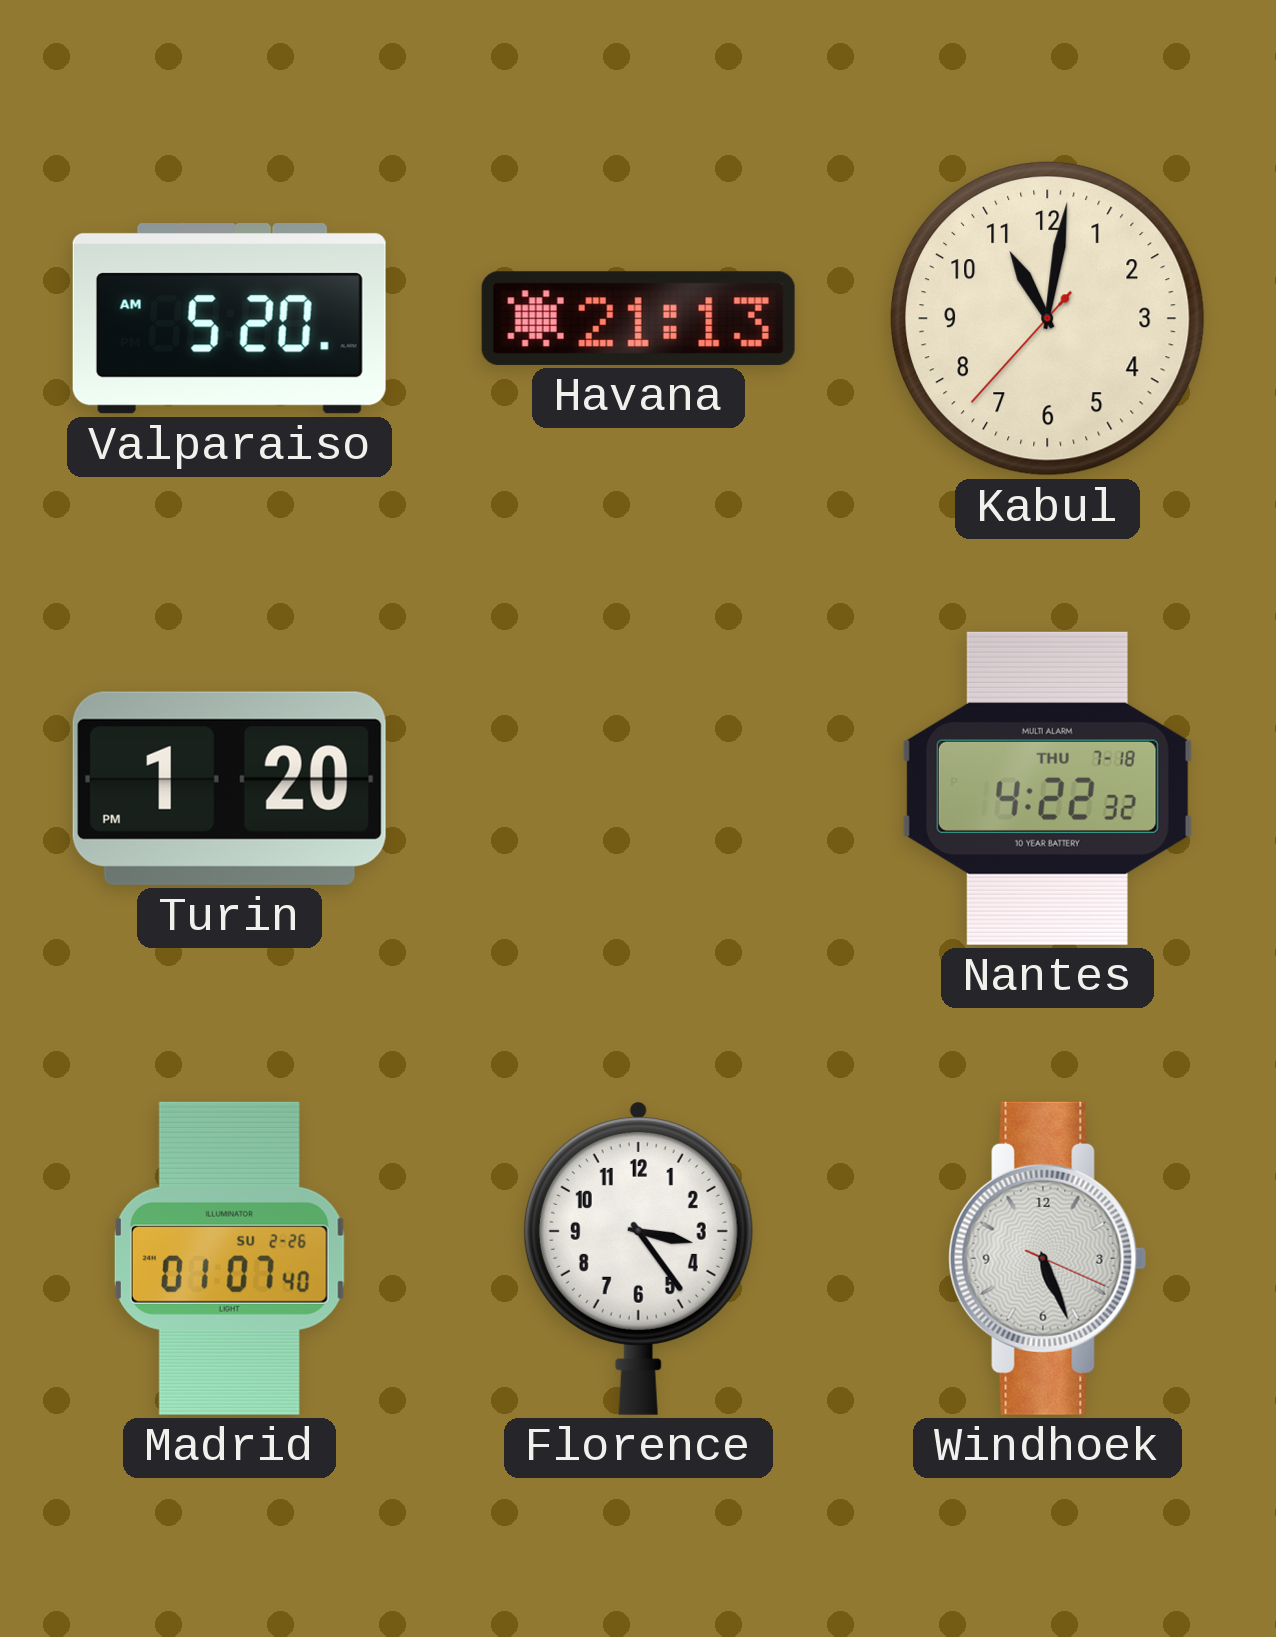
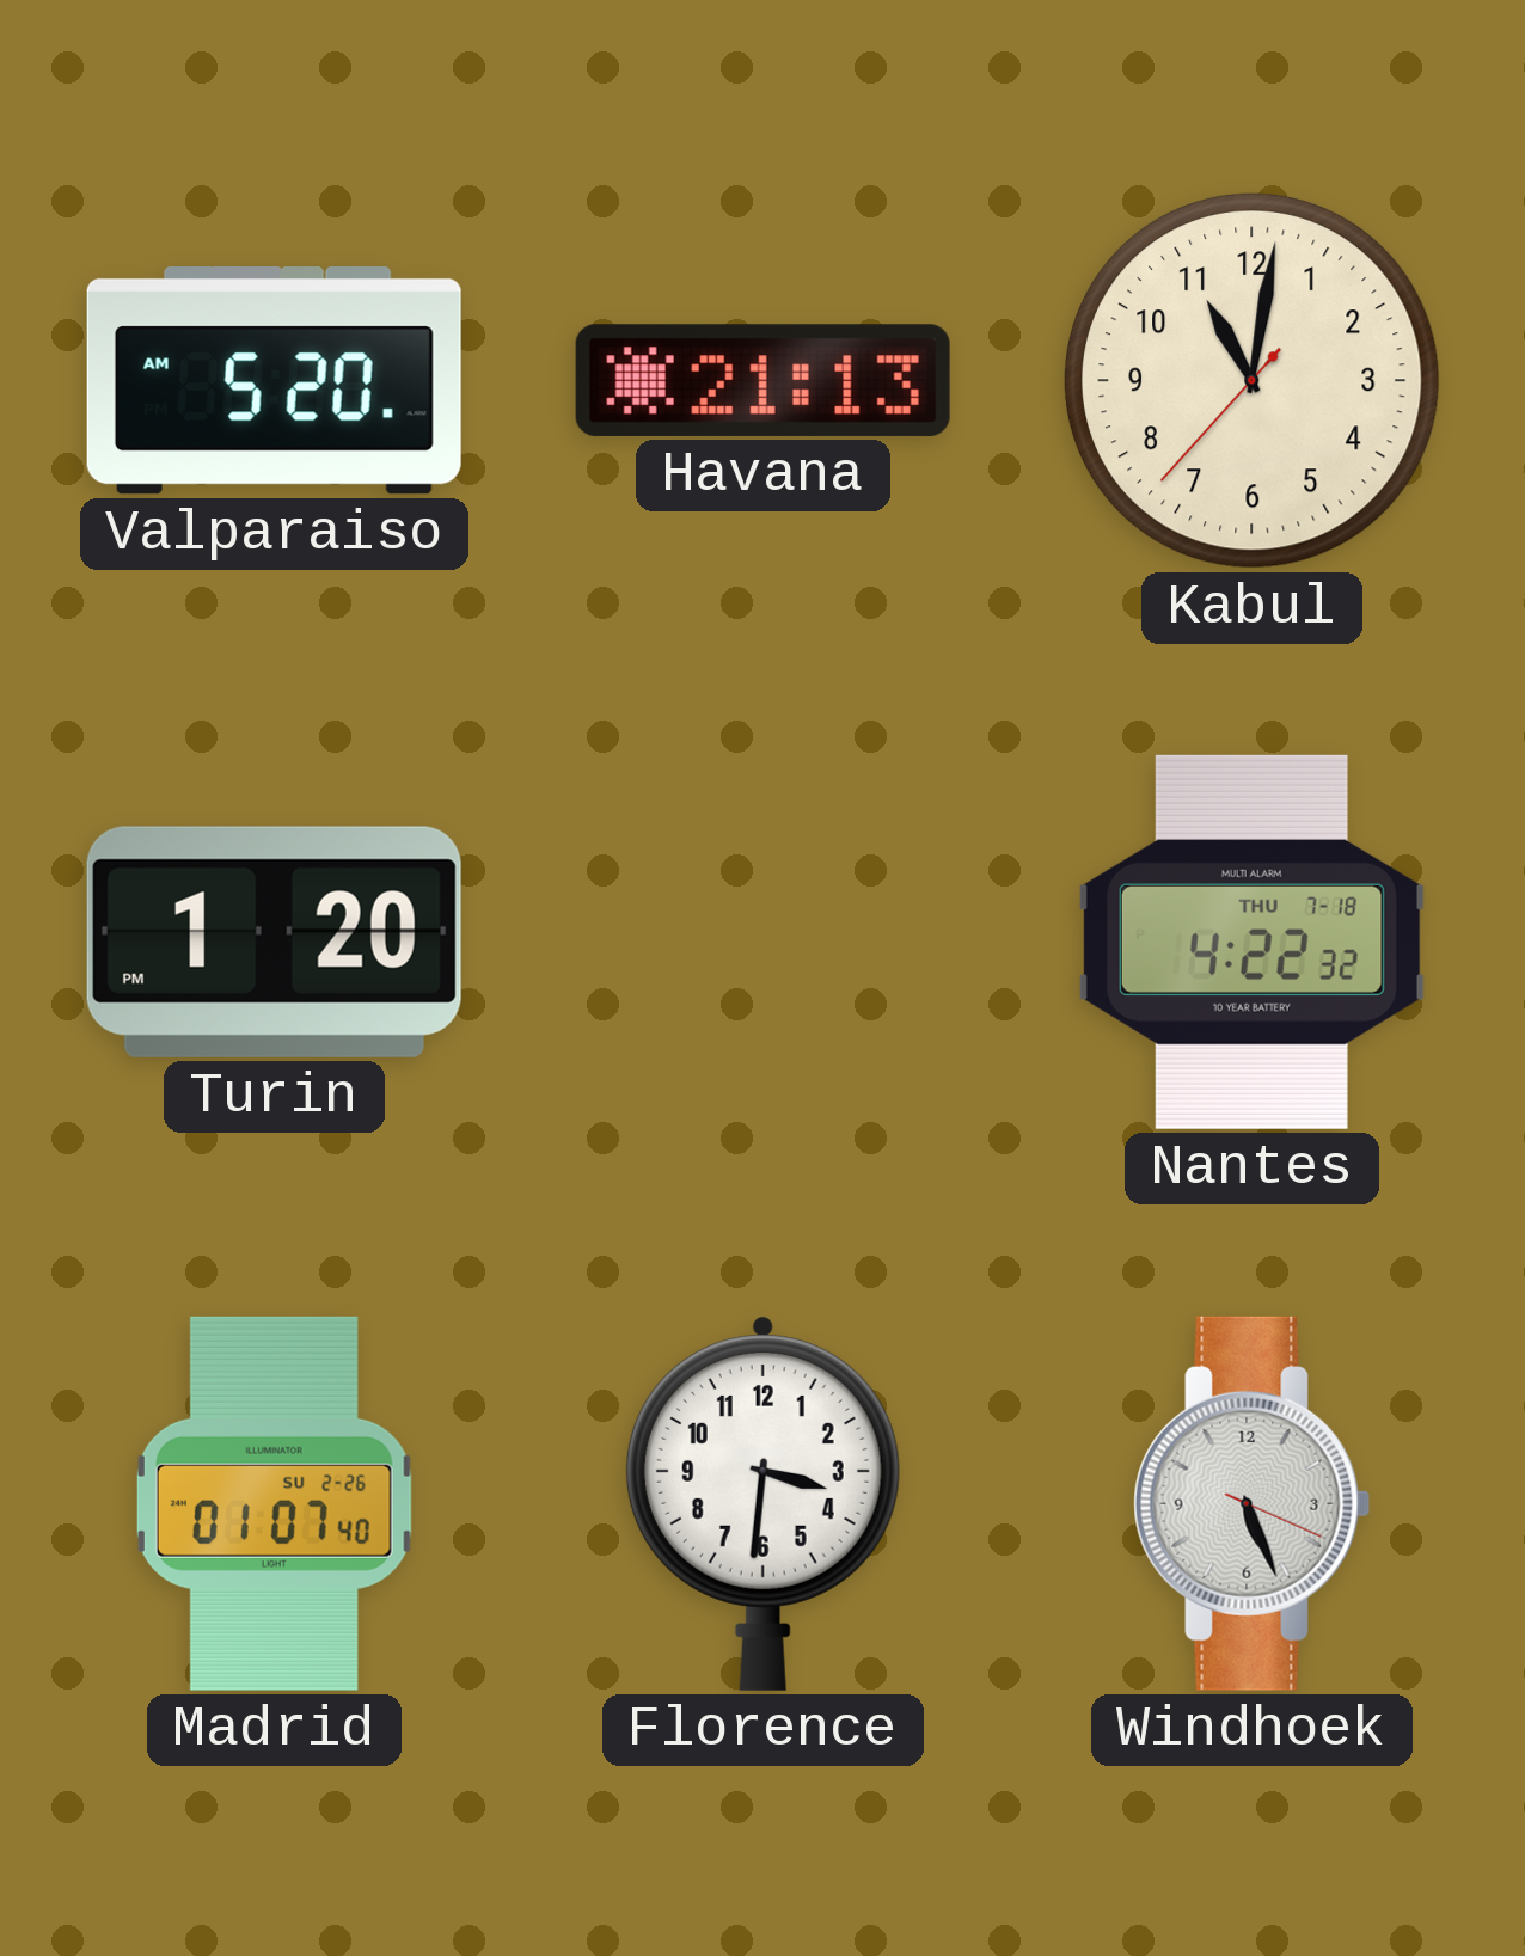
Florence: 3:24 -> 3:31 (763, 1504)
